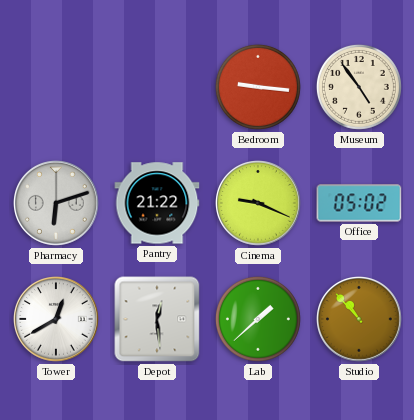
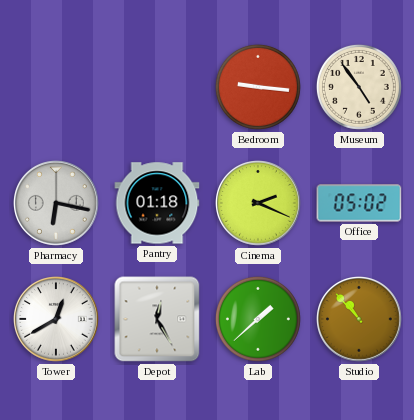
Pharmacy: 6:12 -> 6:17 (57, 204)
Pantry: 21:22 -> 01:18 (157, 203)
Cinema: 9:19 -> 2:19 (259, 204)
Depot: 12:29 -> 12:25 (157, 319)
